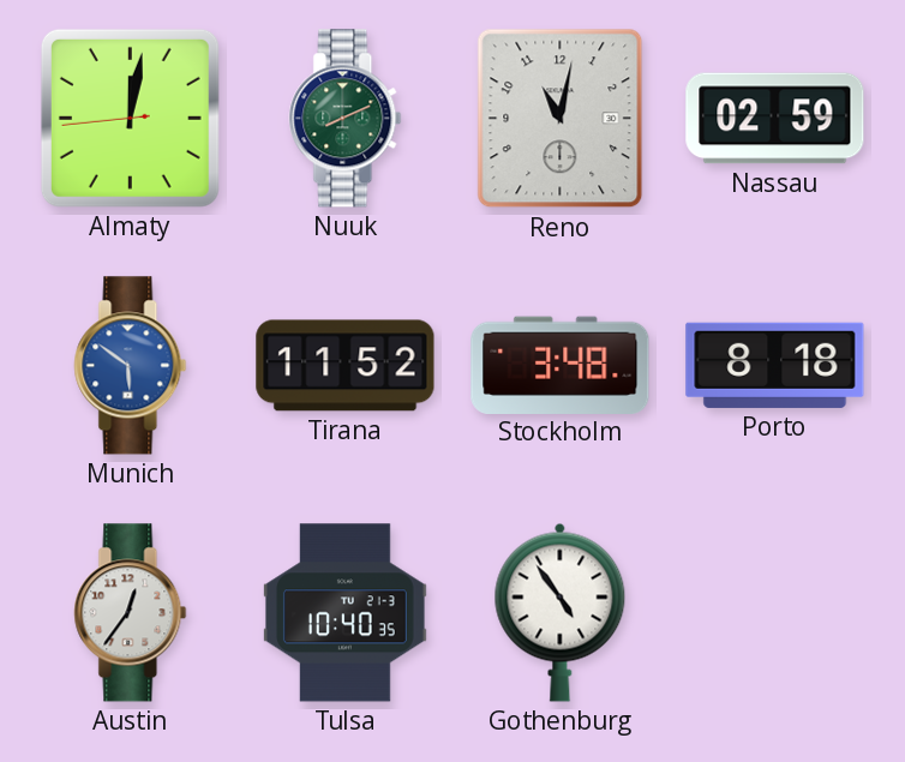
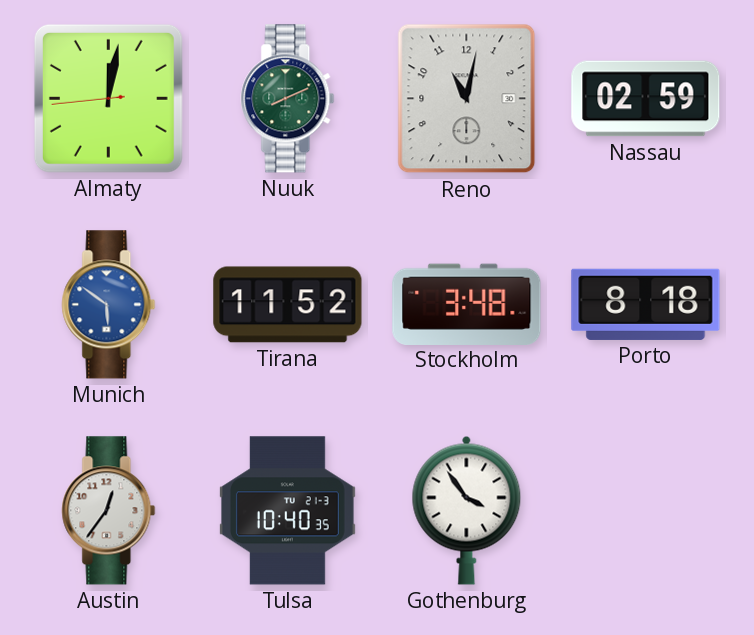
Gothenburg: 4:54 -> 3:54 (467, 510)
